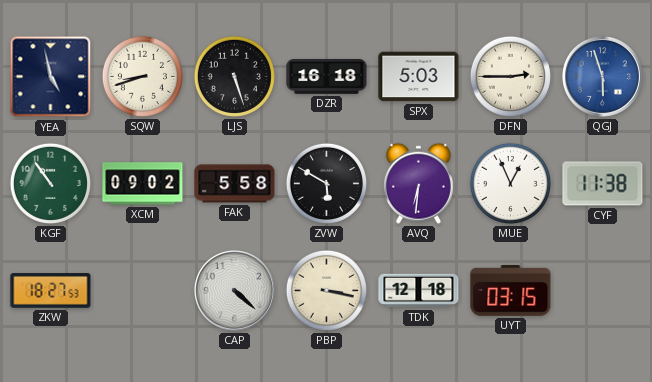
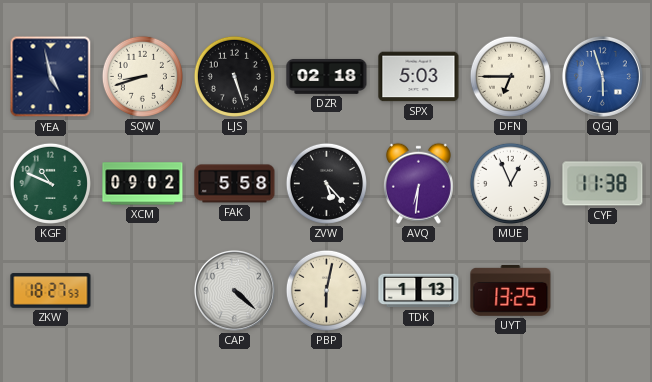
DZR: 16:18 -> 02:18 (327, 76)
DFN: 2:45 -> 6:45 (510, 76)
KGF: 10:54 -> 10:49 (50, 183)
ZVW: 5:50 -> 5:23 (326, 183)
PBP: 3:17 -> 6:02 (326, 290)
TDK: 12:18 -> 1:13 (419, 291)
UYT: 03:15 -> 13:25 (511, 291)
